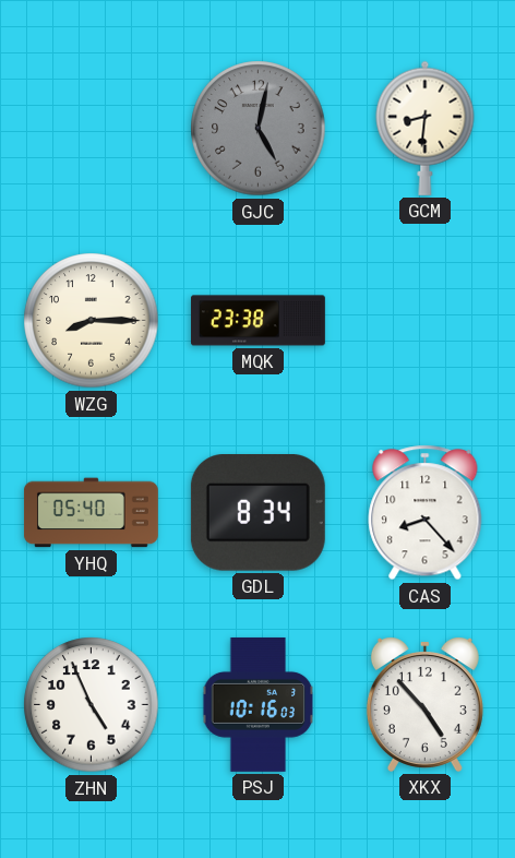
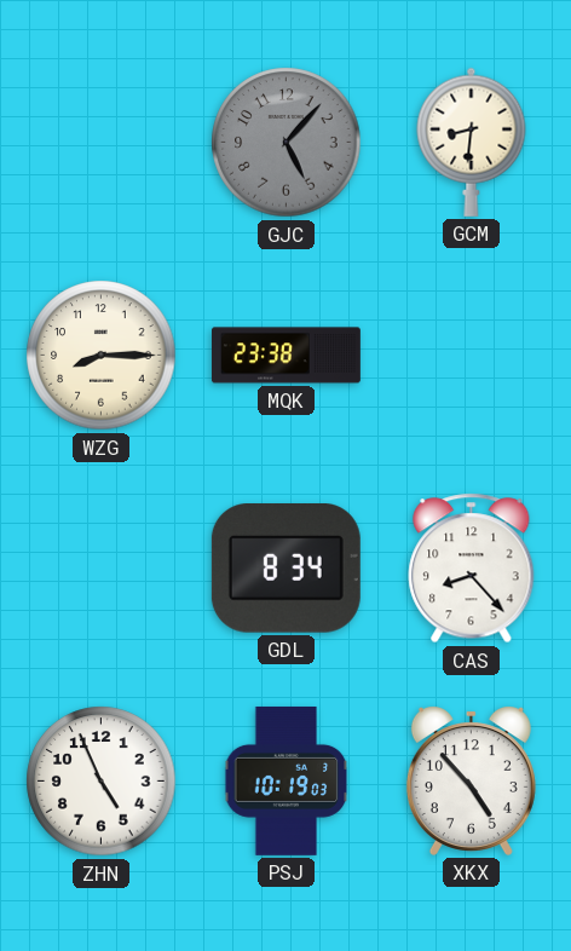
GJC: 5:02 -> 5:07 (287, 143)
YHQ: 05:40 -> none (91, 513)
PSJ: 10:16 -> 10:19 (287, 780)
